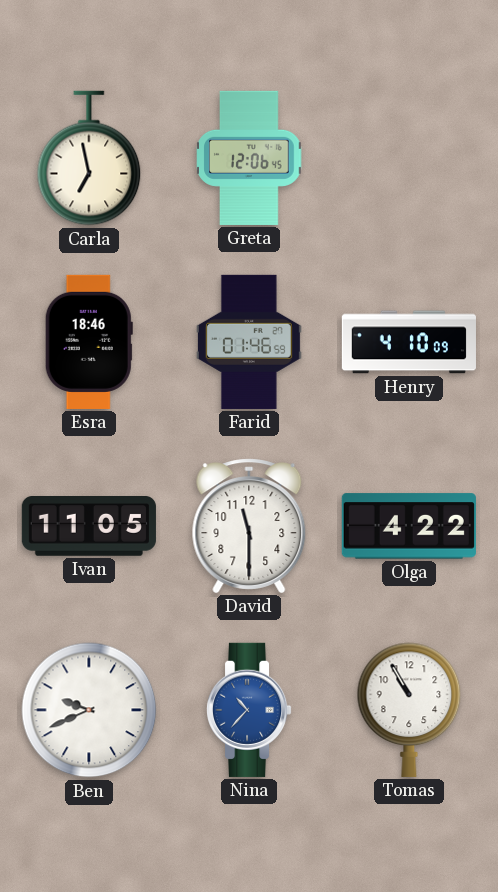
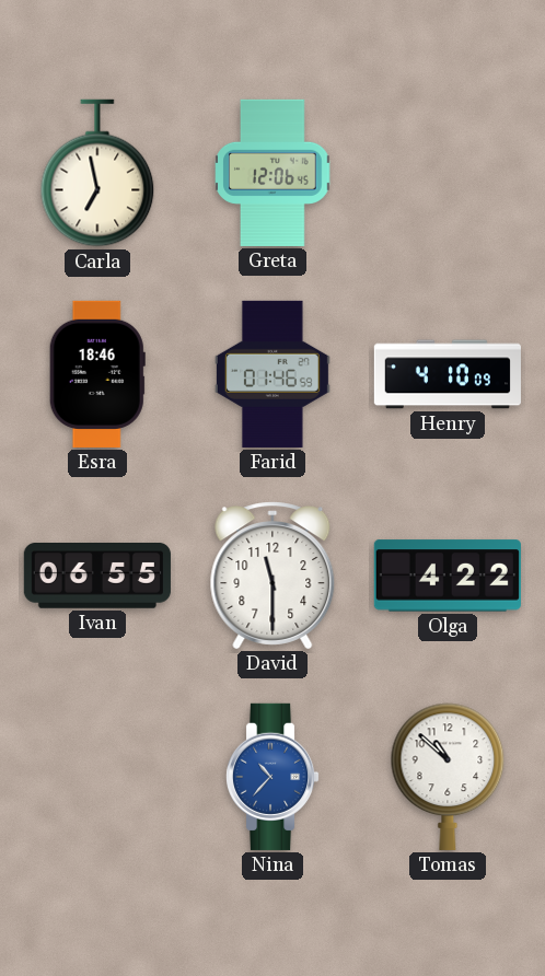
Ivan: 11:05 -> 06:55 (97, 577)
Ben: 9:41 -> none (89, 710)
Tomas: 10:55 -> 10:52 (448, 777)
